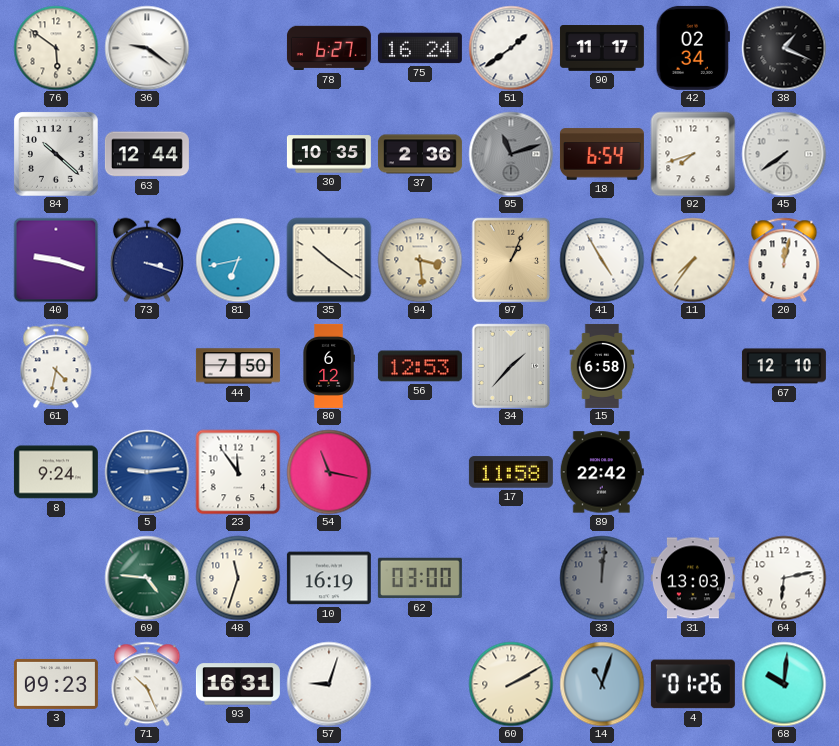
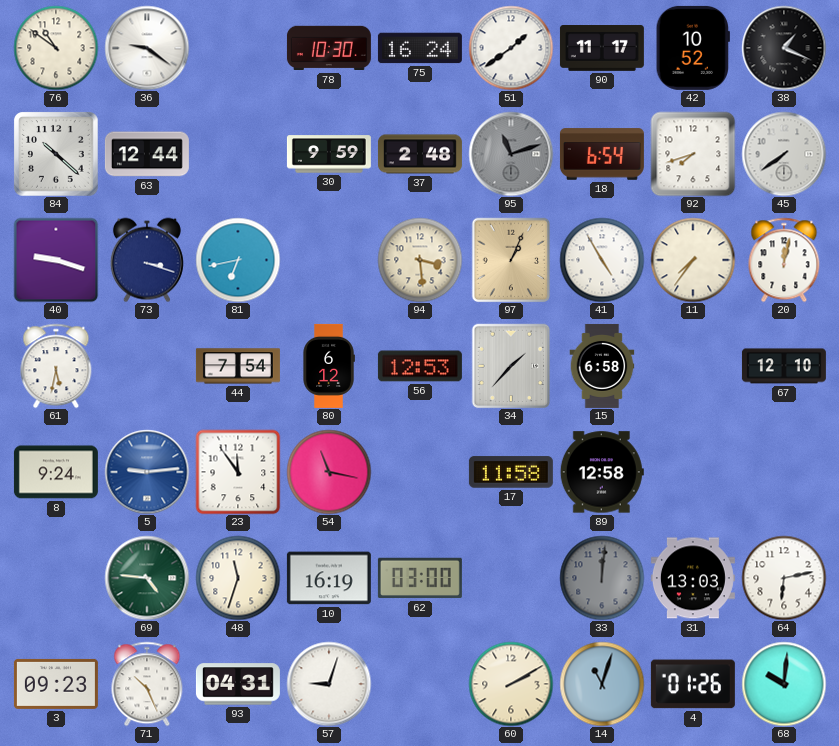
76: 5:51 -> 10:51 (56, 48)
78: 6:27 -> 10:30 (329, 48)
42: 02:34 -> 10:52 (693, 48)
30: 10:35 -> 9:59 (329, 154)
37: 2:36 -> 2:48 (420, 154)
35: 10:21 -> none (329, 260)
61: 4:32 -> 5:32 (56, 366)
44: 7:50 -> 7:54 (238, 366)
89: 22:42 -> 12:58 (602, 472)
93: 16:31 -> 04:31 (238, 684)
